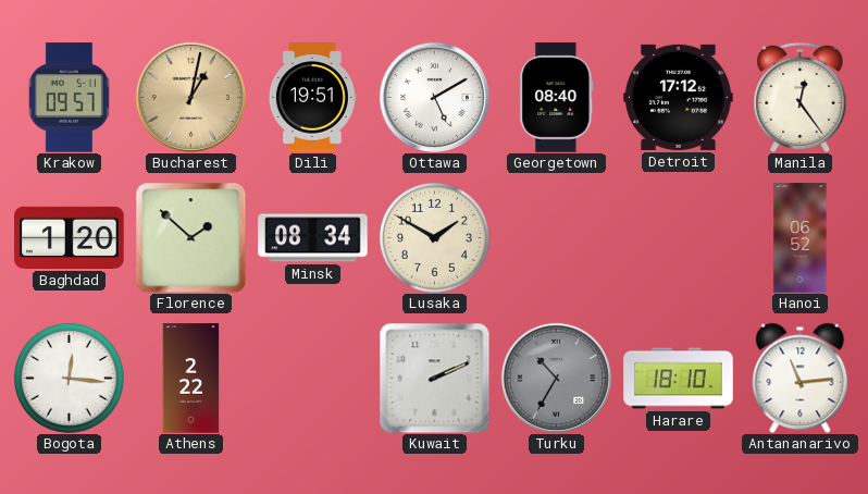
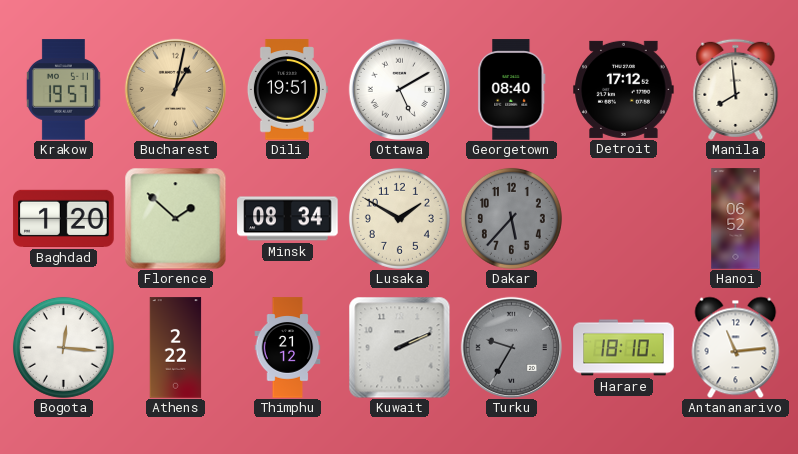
Krakow: 09:57 -> 19:57 (63, 90)
Manila: 12:24 -> 7:59 (736, 89)
Dakar: none -> 5:37 (511, 218)
Thimphu: none -> 21:12 (288, 348)
Turku: 10:35 -> 9:35 (511, 347)
